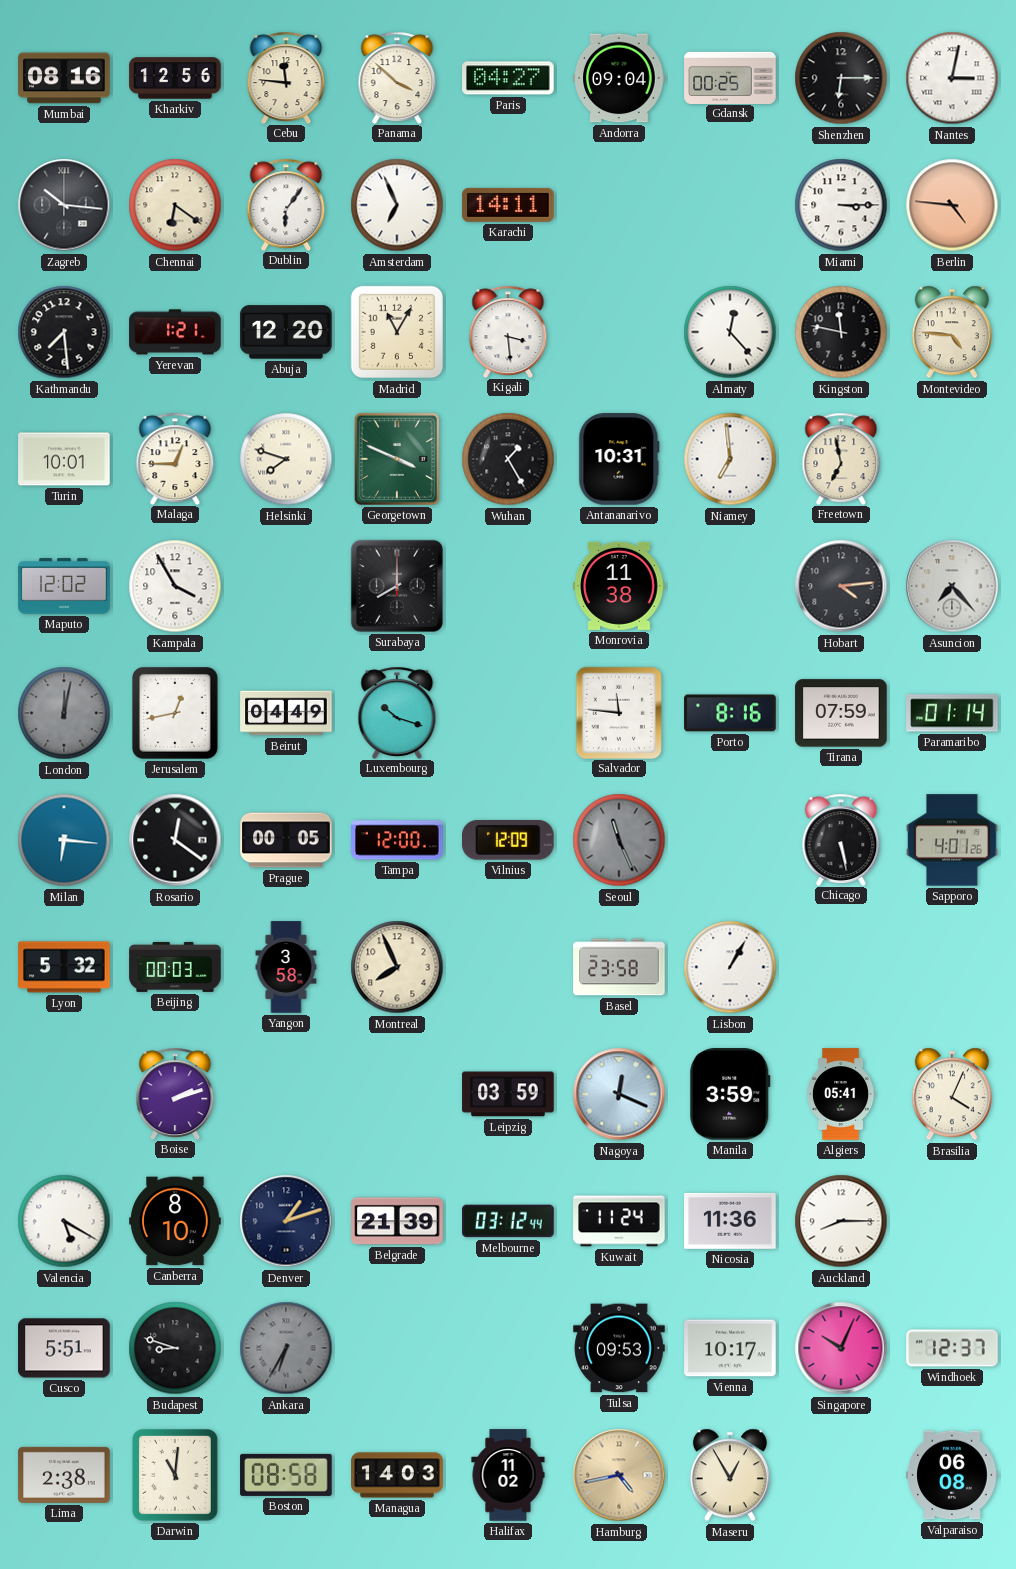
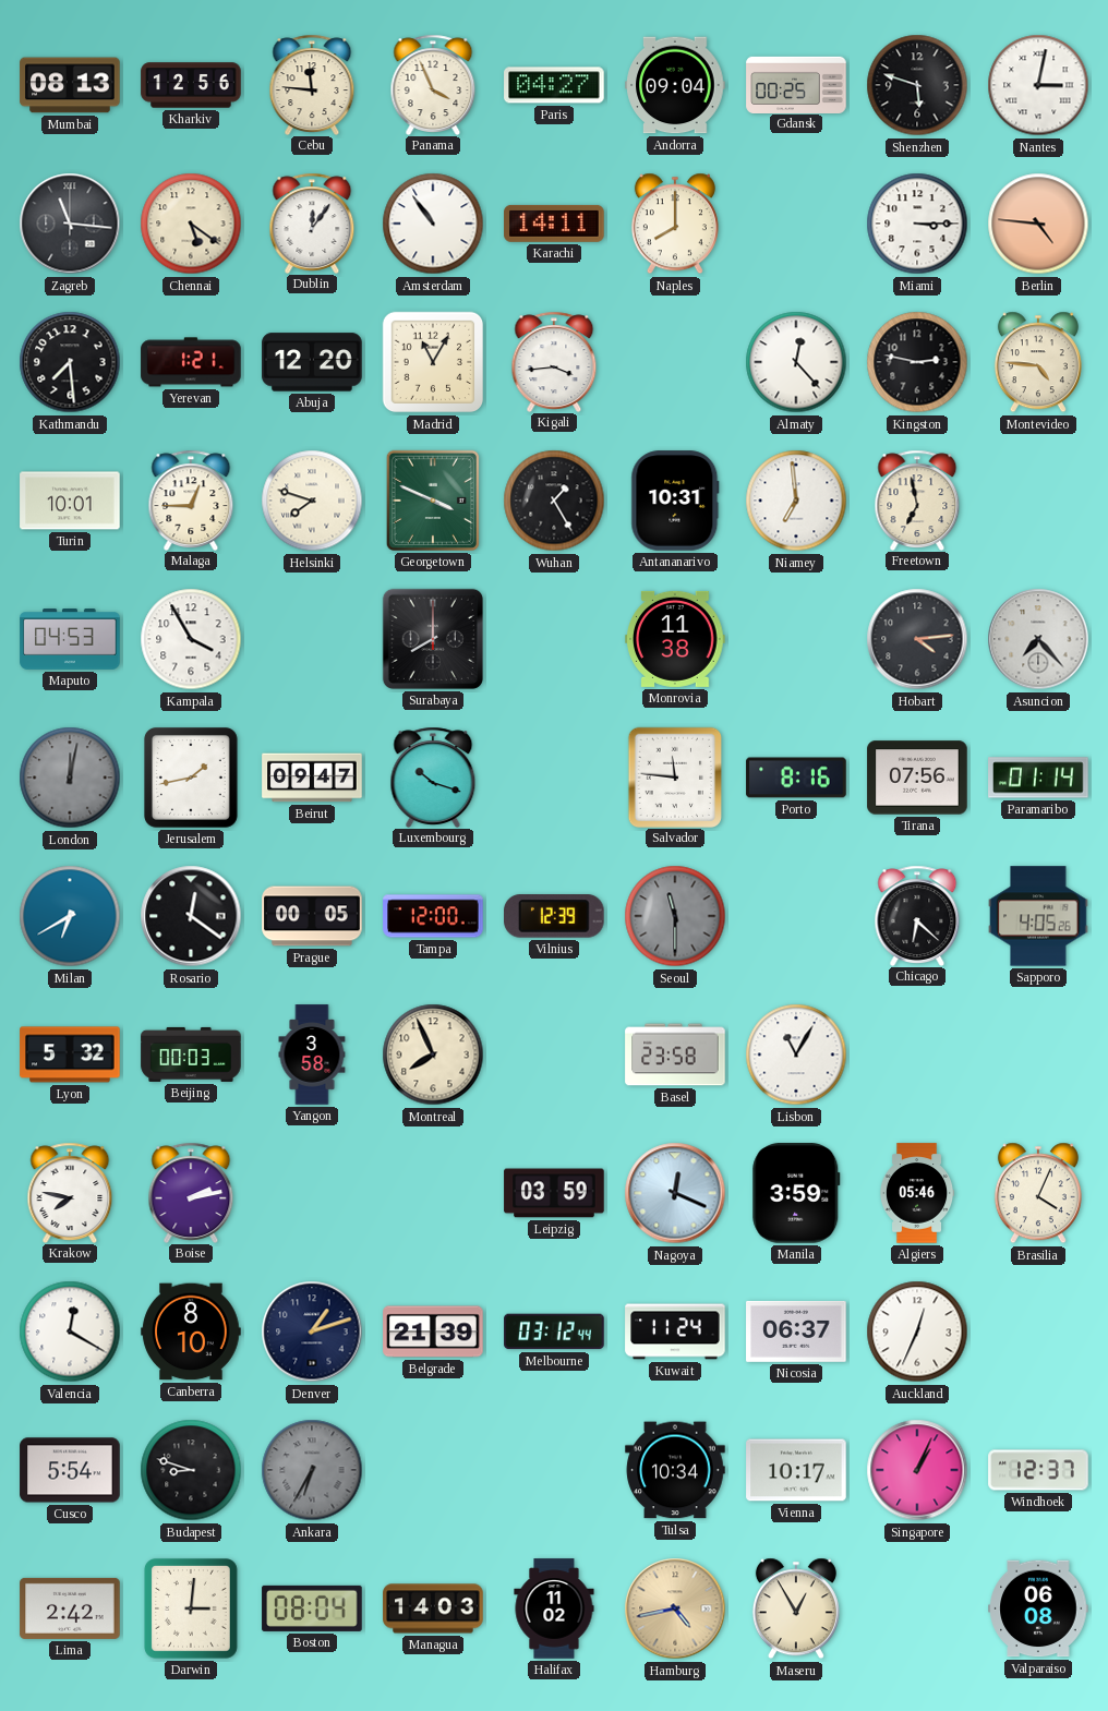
Mumbai: 08:16 -> 08:13 (70, 85)
Panama: 3:52 -> 3:56 (433, 84)
Shenzhen: 6:15 -> 5:48 (917, 85)
Zagreb: 10:16 -> 11:16 (70, 224)
Chennai: 6:21 -> 5:21 (191, 224)
Dublin: 6:06 -> 12:06 (312, 222)
Amsterdam: 6:56 -> 10:54 (433, 224)
Naples: none -> 8:00 (675, 224)
Kigali: 3:29 -> 3:44 (554, 361)
Kingston: 11:47 -> 2:47 (917, 362)
Maputo: 12:02 -> 04:53 (70, 639)
Jerusalem: 12:43 -> 1:43 (192, 779)
Beirut: 04:49 -> 09:47 (312, 778)
Tirana: 07:59 -> 07:56 (917, 778)
Milan: 6:16 -> 6:40 (70, 916)
Vilnius: 12:09 -> 12:39 (555, 917)
Seoul: 11:26 -> 11:30 (675, 916)
Chicago: 5:28 -> 6:22 (917, 915)
Sapporo: 4:01 -> 4:05 (1038, 916)
Lisbon: 1:05 -> 11:05 (796, 1055)
Krakow: none -> 7:47 (70, 1192)
Boise: 2:12 -> 2:13 (191, 1192)
Algiers: 05:41 -> 05:46 (917, 1193)
Valencia: 5:20 -> 12:20 (70, 1332)
Nicosia: 11:36 -> 06:37 (796, 1332)
Auckland: 8:15 -> 12:34 (917, 1332)
Cusco: 5:51 -> 5:54 (70, 1470)
Tulsa: 09:53 -> 10:34 (675, 1470)
Singapore: 10:04 -> 1:04 (917, 1470)
Lima: 2:38 -> 2:42 (70, 1608)
Darwin: 11:01 -> 3:01 (192, 1610)
Boston: 08:58 -> 08:04 (312, 1608)
